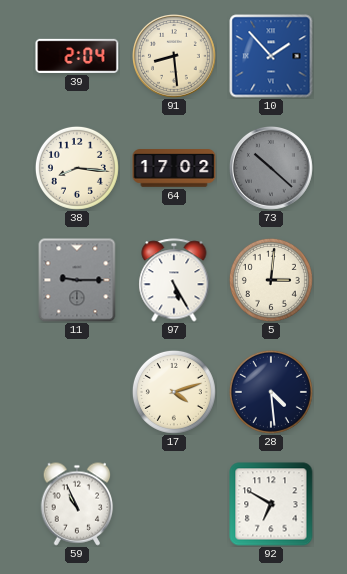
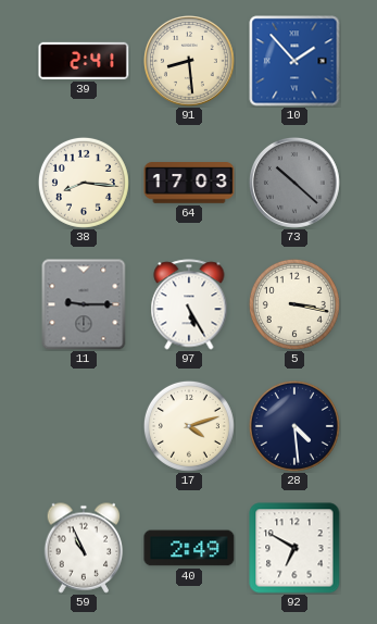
39: 2:04 -> 2:41 (84, 61)
64: 17:02 -> 17:03 (189, 183)
5: 3:01 -> 3:17 (294, 304)
40: none -> 2:49 (189, 548)
